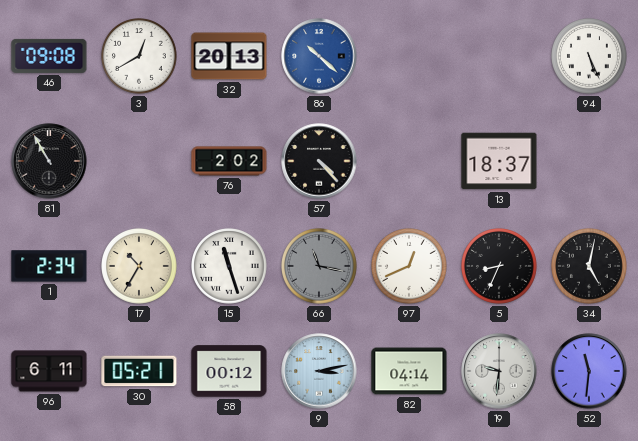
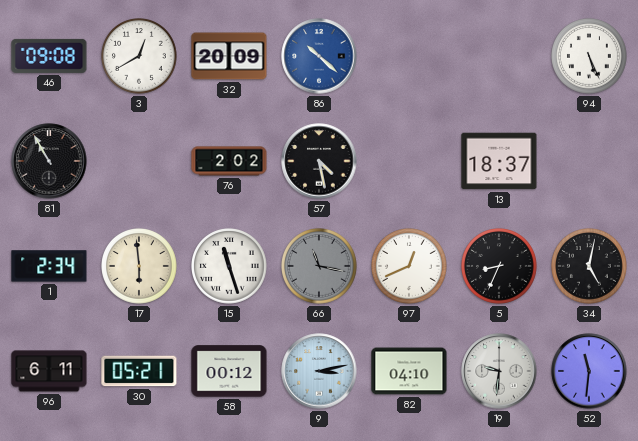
32: 20:13 -> 20:09 (229, 56)
57: 4:23 -> 4:28 (319, 161)
17: 10:35 -> 5:59 (140, 267)
82: 04:14 -> 04:10 (409, 371)
